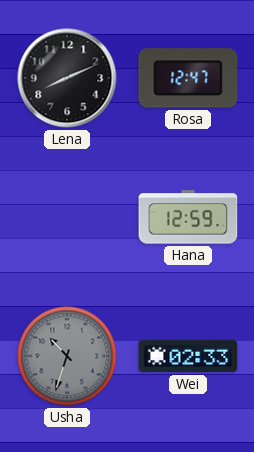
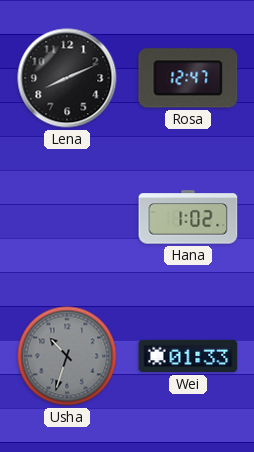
Hana: 12:59 -> 1:02 (188, 217)
Wei: 02:33 -> 01:33 (188, 356)
